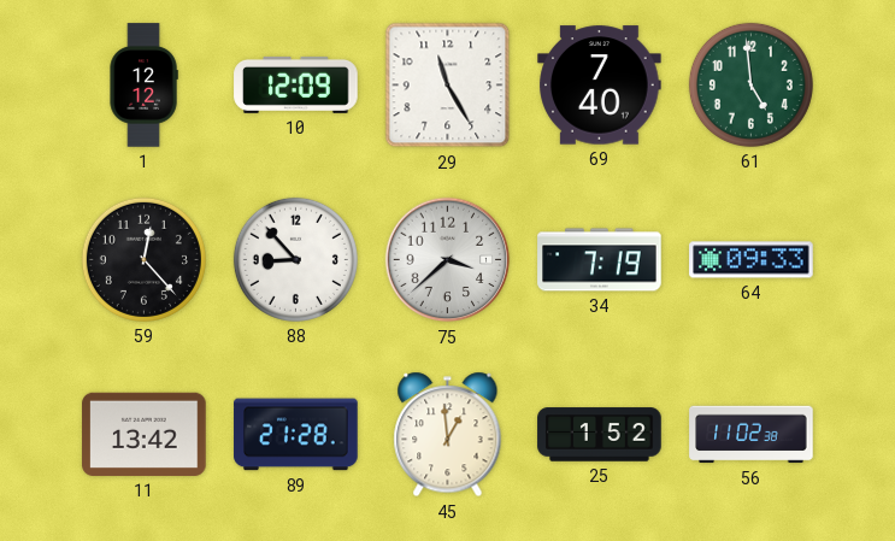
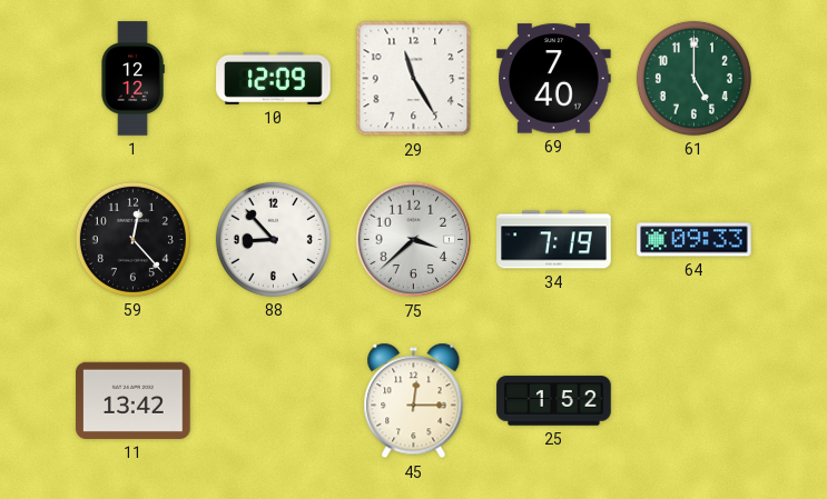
61: 4:59 -> 5:00 (693, 78)
89: 21:28 -> none (296, 435)
45: 12:59 -> 12:15 (414, 401)
56: 11:02 -> none (752, 435)
